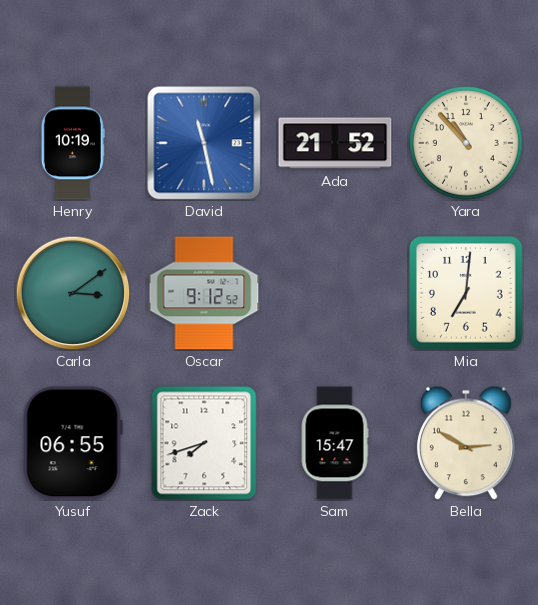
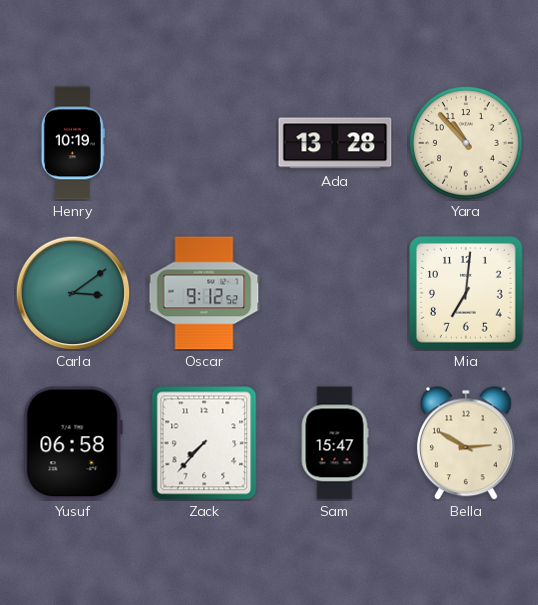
David: 11:28 -> none (204, 143)
Ada: 21:52 -> 13:28 (335, 143)
Yusuf: 06:55 -> 06:58 (73, 443)
Zack: 7:42 -> 7:37 (204, 443)
